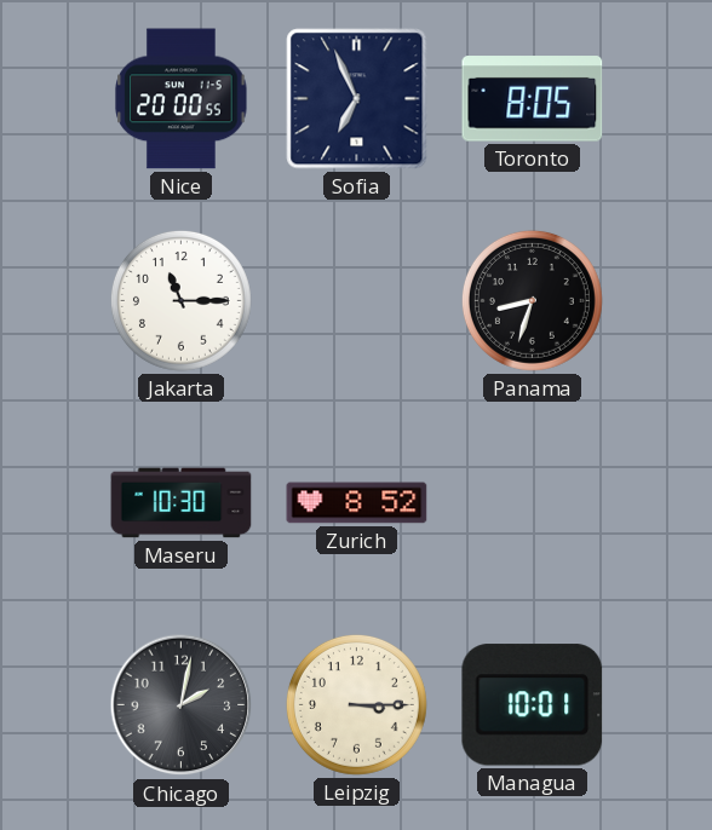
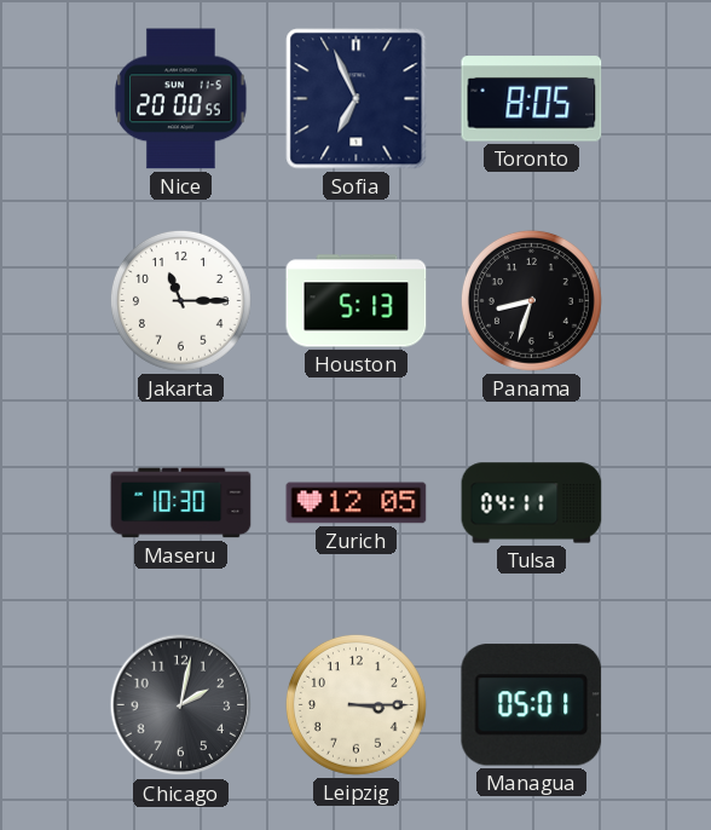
Houston: none -> 5:13 (357, 301)
Zurich: 8:52 -> 12:05 (357, 503)
Tulsa: none -> 04:11 (532, 503)
Managua: 10:01 -> 05:01 (532, 705)
